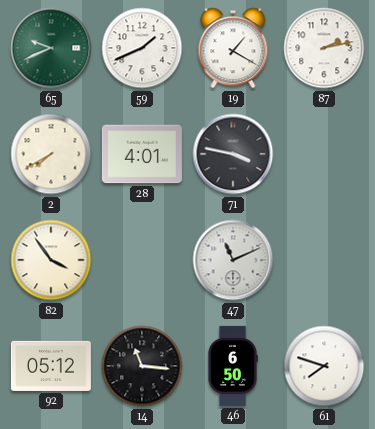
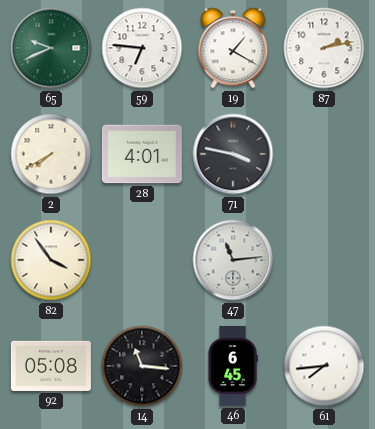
59: 1:41 -> 6:46 (142, 48)
47: 11:11 -> 11:14 (233, 260)
92: 05:12 -> 05:08 (51, 366)
46: 6:50 -> 6:45 (233, 366)
61: 7:48 -> 7:44 (324, 366)
